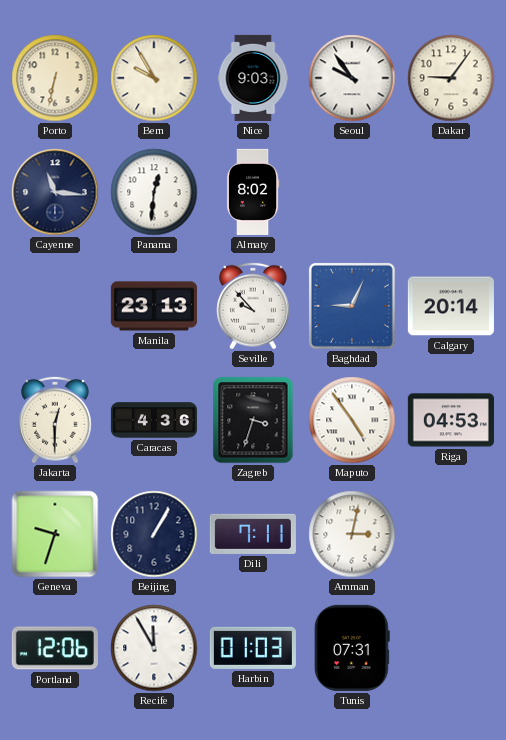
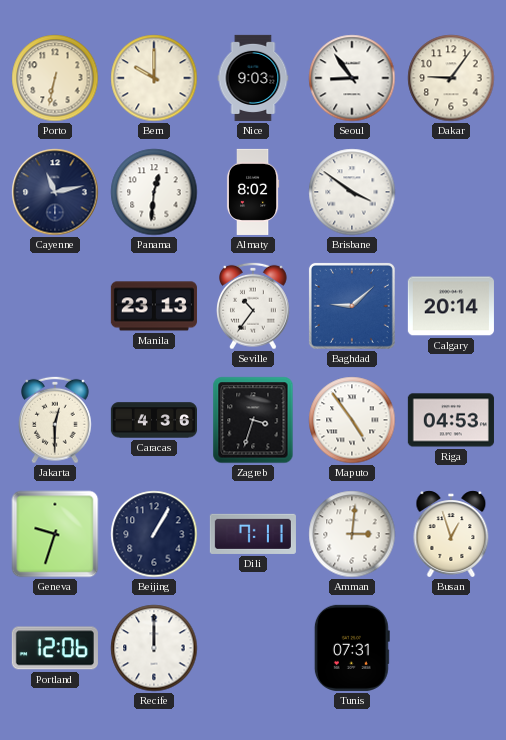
Bern: 9:55 -> 10:00 (154, 78)
Seoul: 9:54 -> 8:54 (352, 78)
Cayenne: 11:16 -> 11:13 (55, 192)
Brisbane: none -> 3:51 (352, 192)
Seville: 9:53 -> 10:36 (254, 306)
Baghdad: 9:04 -> 9:08 (352, 306)
Amman: 3:02 -> 3:01 (352, 534)
Busan: none -> 12:57 (451, 534)
Recife: 11:55 -> 12:00 (154, 648)
Harbin: 01:03 -> none (253, 648)
